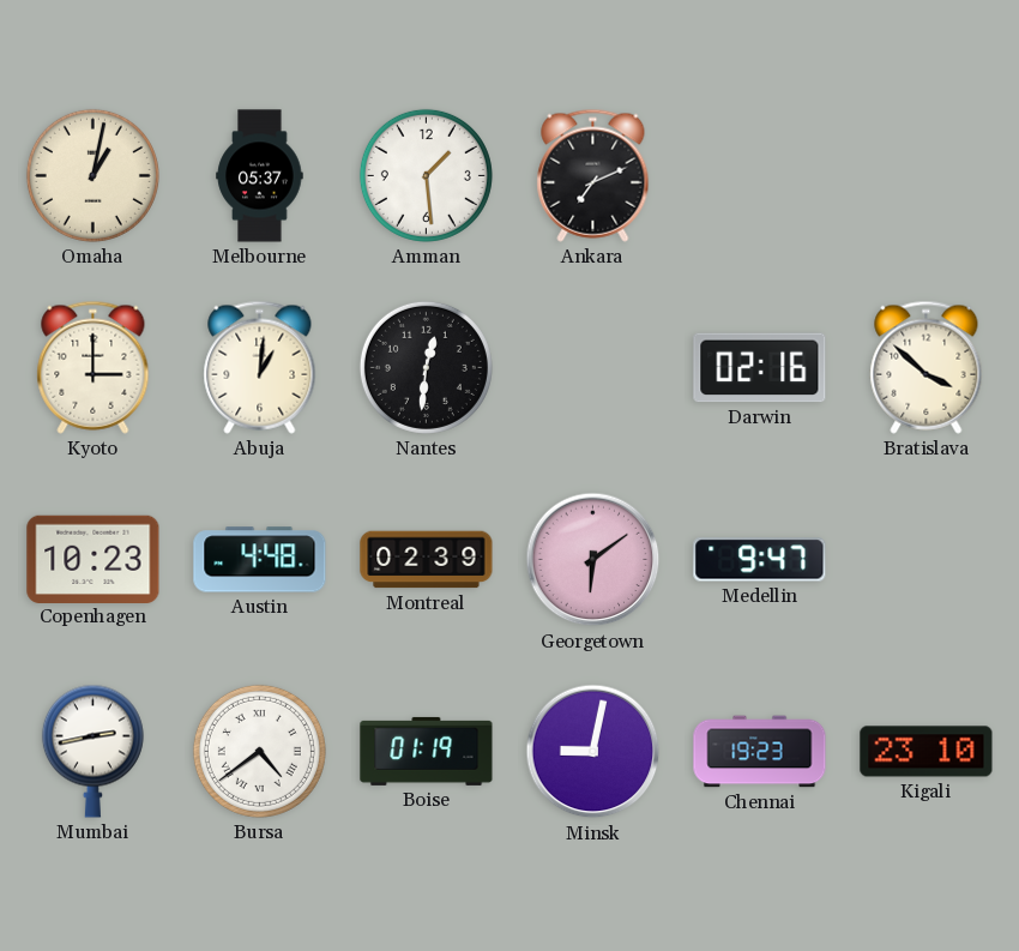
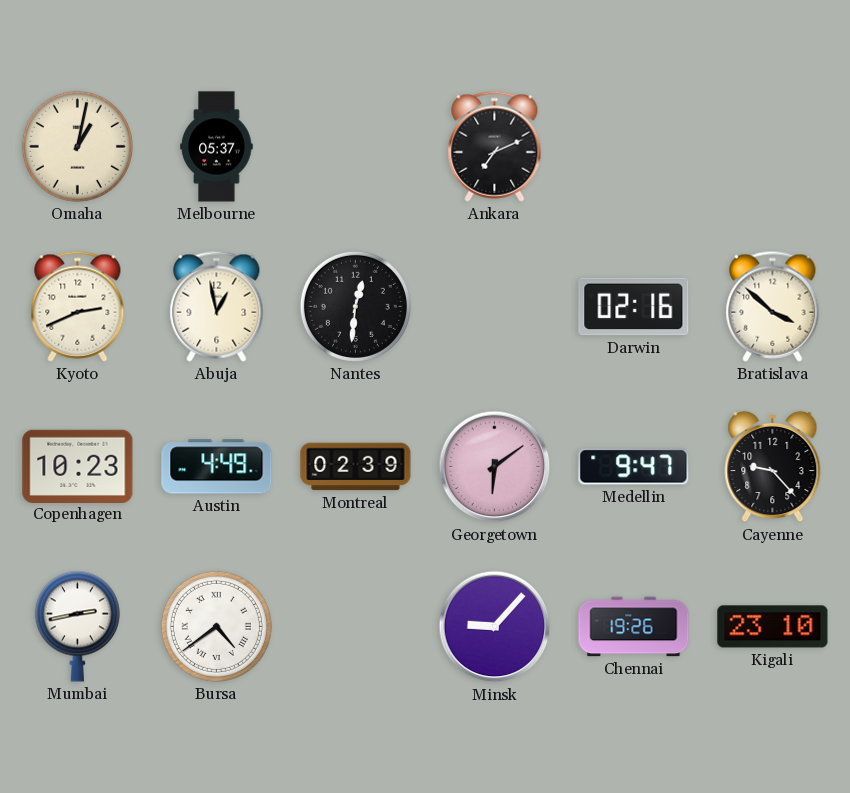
Amman: 1:29 -> none (426, 175)
Kyoto: 3:00 -> 2:41 (78, 306)
Abuja: 1:01 -> 12:58 (217, 306)
Austin: 4:48 -> 4:49 (217, 467)
Cayenne: none -> 9:23 (773, 467)
Boise: 01:19 -> none (427, 751)
Minsk: 9:02 -> 9:07 (495, 627)
Chennai: 19:23 -> 19:26 (634, 627)
